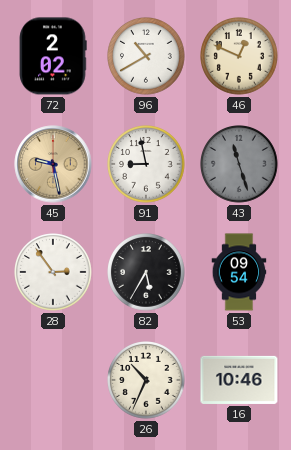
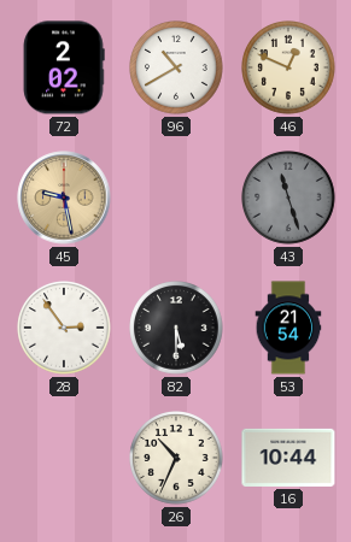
91: 8:58 -> none (146, 164)
82: 5:35 -> 5:30 (176, 328)
53: 09:54 -> 21:54 (288, 328)
16: 10:46 -> 10:44 (288, 458)
